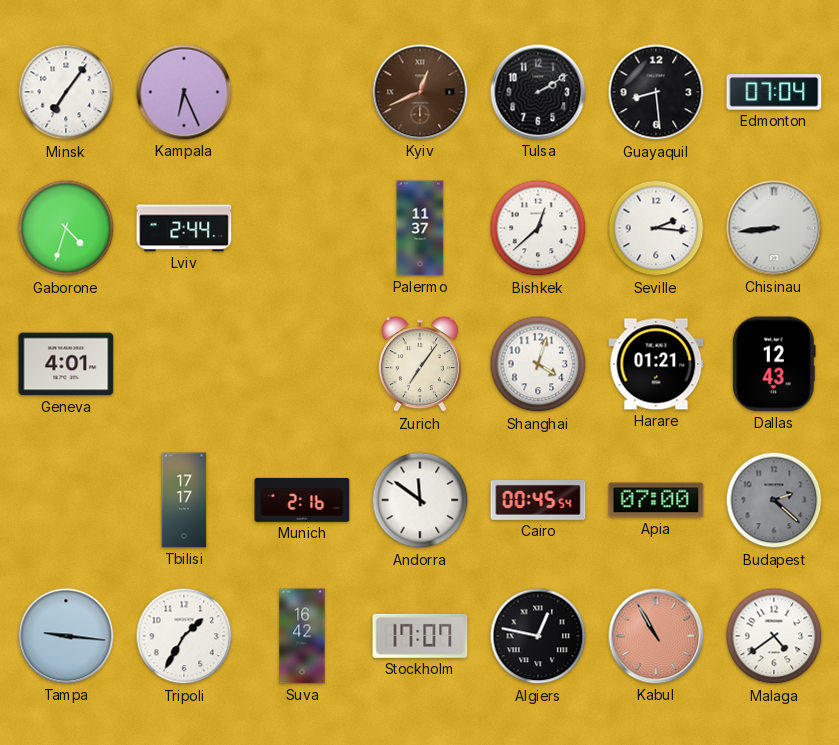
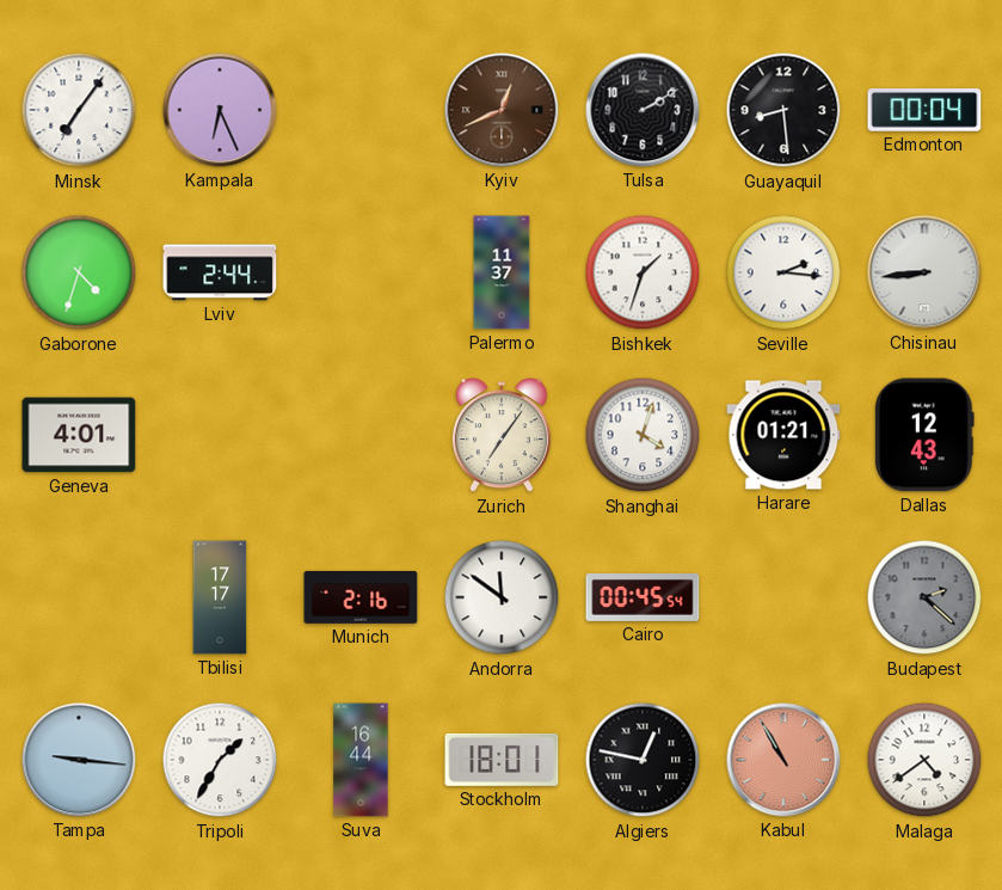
Edmonton: 07:04 -> 00:04 (924, 110)
Bishkek: 12:38 -> 1:33 (643, 272)
Apia: 07:00 -> none (656, 500)
Suva: 16:42 -> 16:44 (361, 760)
Stockholm: 17:07 -> 18:01 (502, 760)
